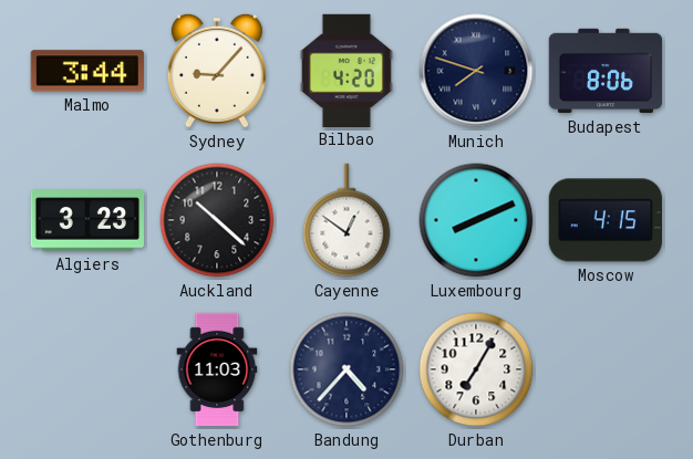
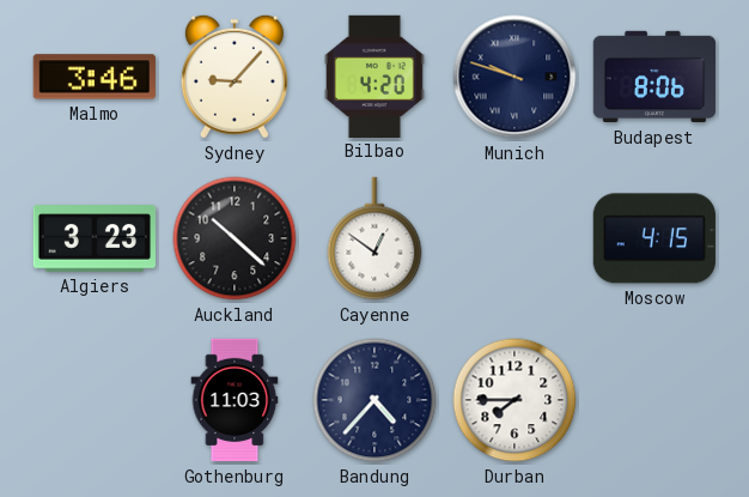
Malmo: 3:44 -> 3:46 (95, 77)
Munich: 7:48 -> 9:48 (514, 77)
Luxembourg: 8:11 -> none (476, 220)
Durban: 7:05 -> 7:45 (514, 400)
